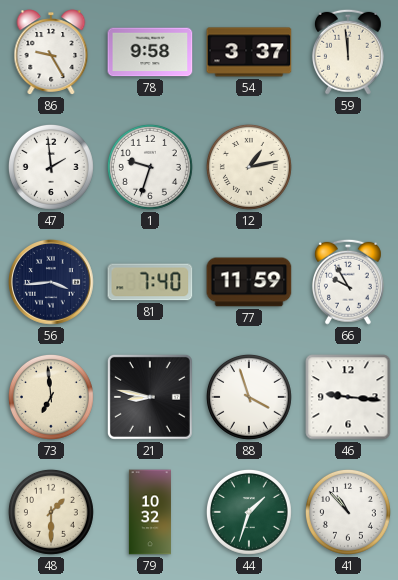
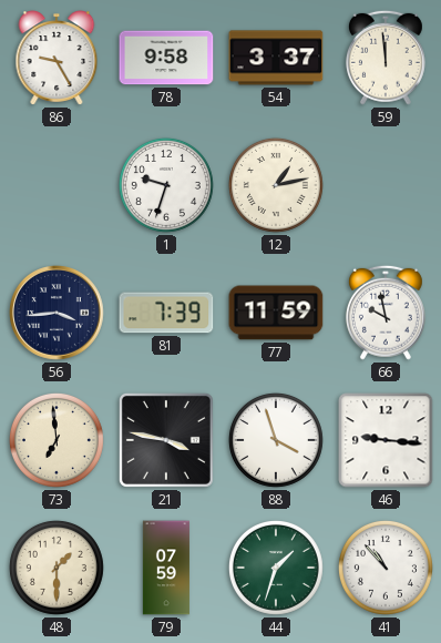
47: 1:59 -> none (51, 167)
81: 7:40 -> 7:39 (166, 313)
66: 9:55 -> 9:58 (386, 313)
21: 8:47 -> 3:47 (166, 440)
79: 10:32 -> 07:59 (166, 568)
